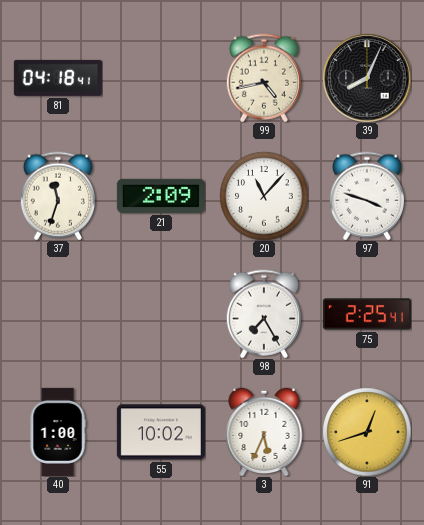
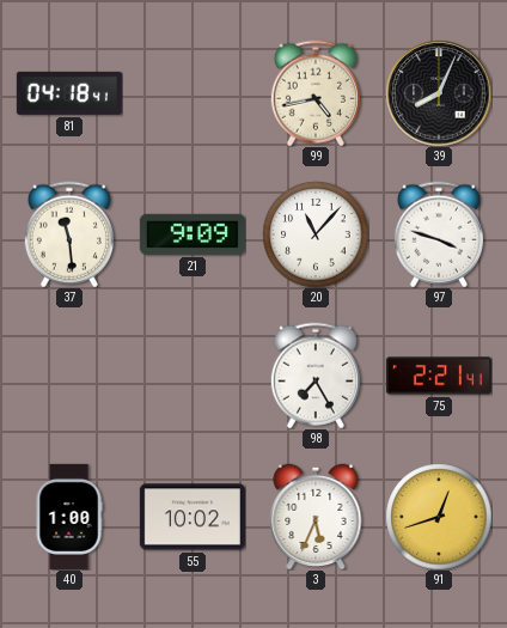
37: 11:33 -> 11:29 (69, 234)
21: 2:09 -> 9:09 (193, 234)
75: 2:25 -> 2:21 (439, 376)
